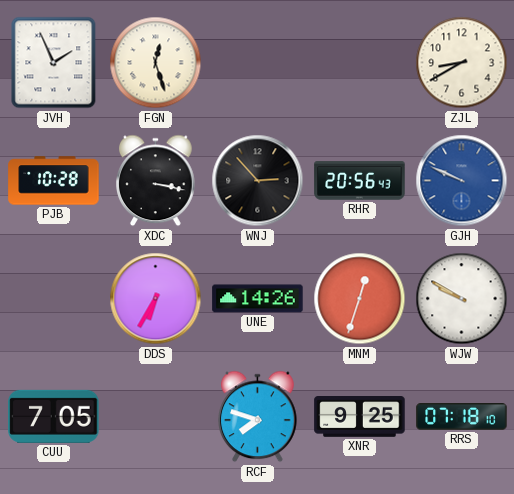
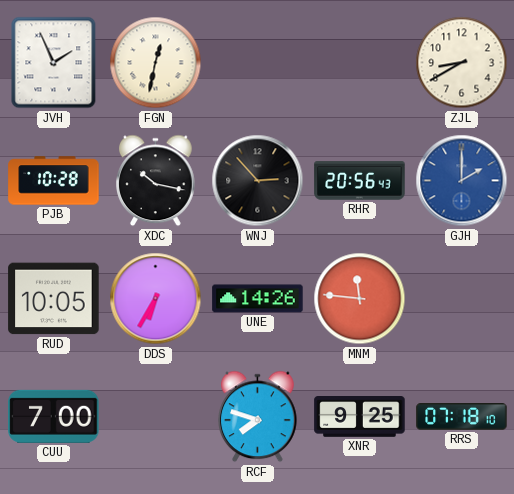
FGN: 12:27 -> 12:32 (156, 63)
XDC: 3:17 -> 10:17 (156, 181)
GJH: 9:49 -> 2:00 (462, 181)
RUD: none -> 10:05 (54, 299)
MNM: 12:33 -> 11:46 (360, 299)
WJW: 9:50 -> none (462, 299)
CUU: 7:05 -> 7:00 (54, 416)
